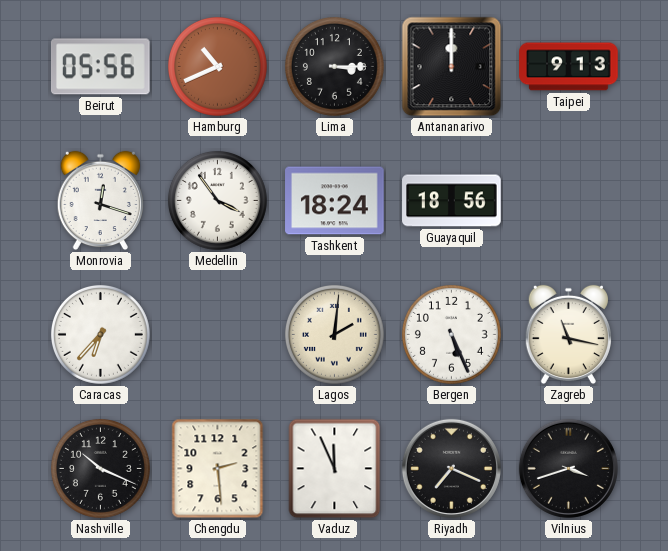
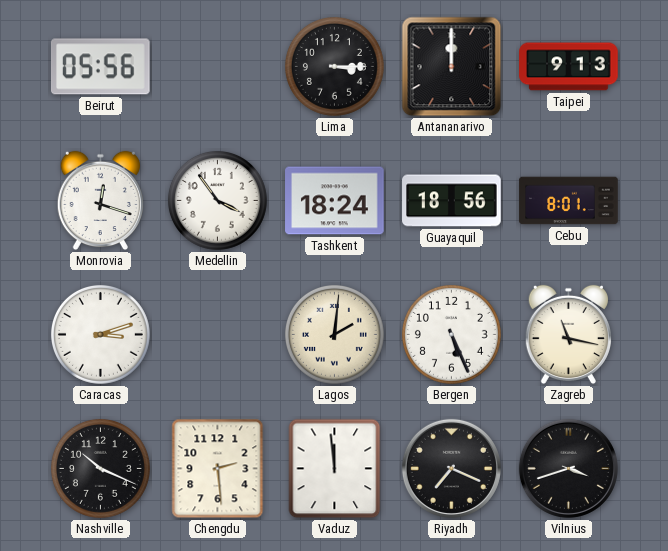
Hamburg: 10:41 -> none (217, 66)
Cebu: none -> 8:01 (569, 201)
Caracas: 6:37 -> 3:12 (100, 334)
Vaduz: 11:56 -> 11:59 (335, 469)
